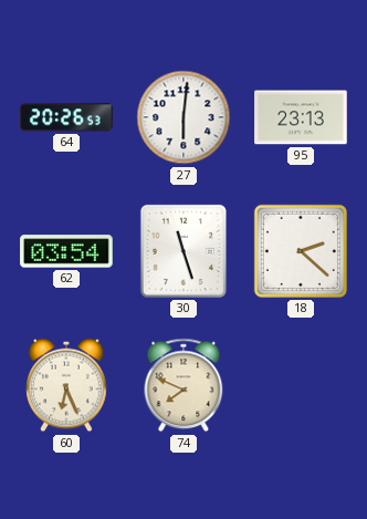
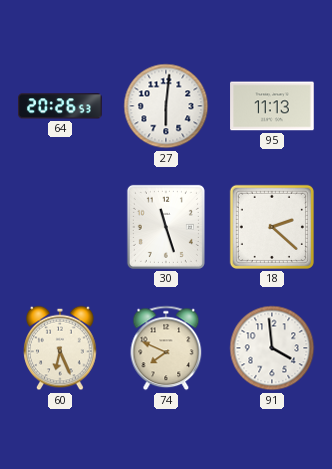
95: 23:13 -> 11:13 (272, 106)
62: 03:54 -> none (66, 251)
91: none -> 3:59 (272, 348)
